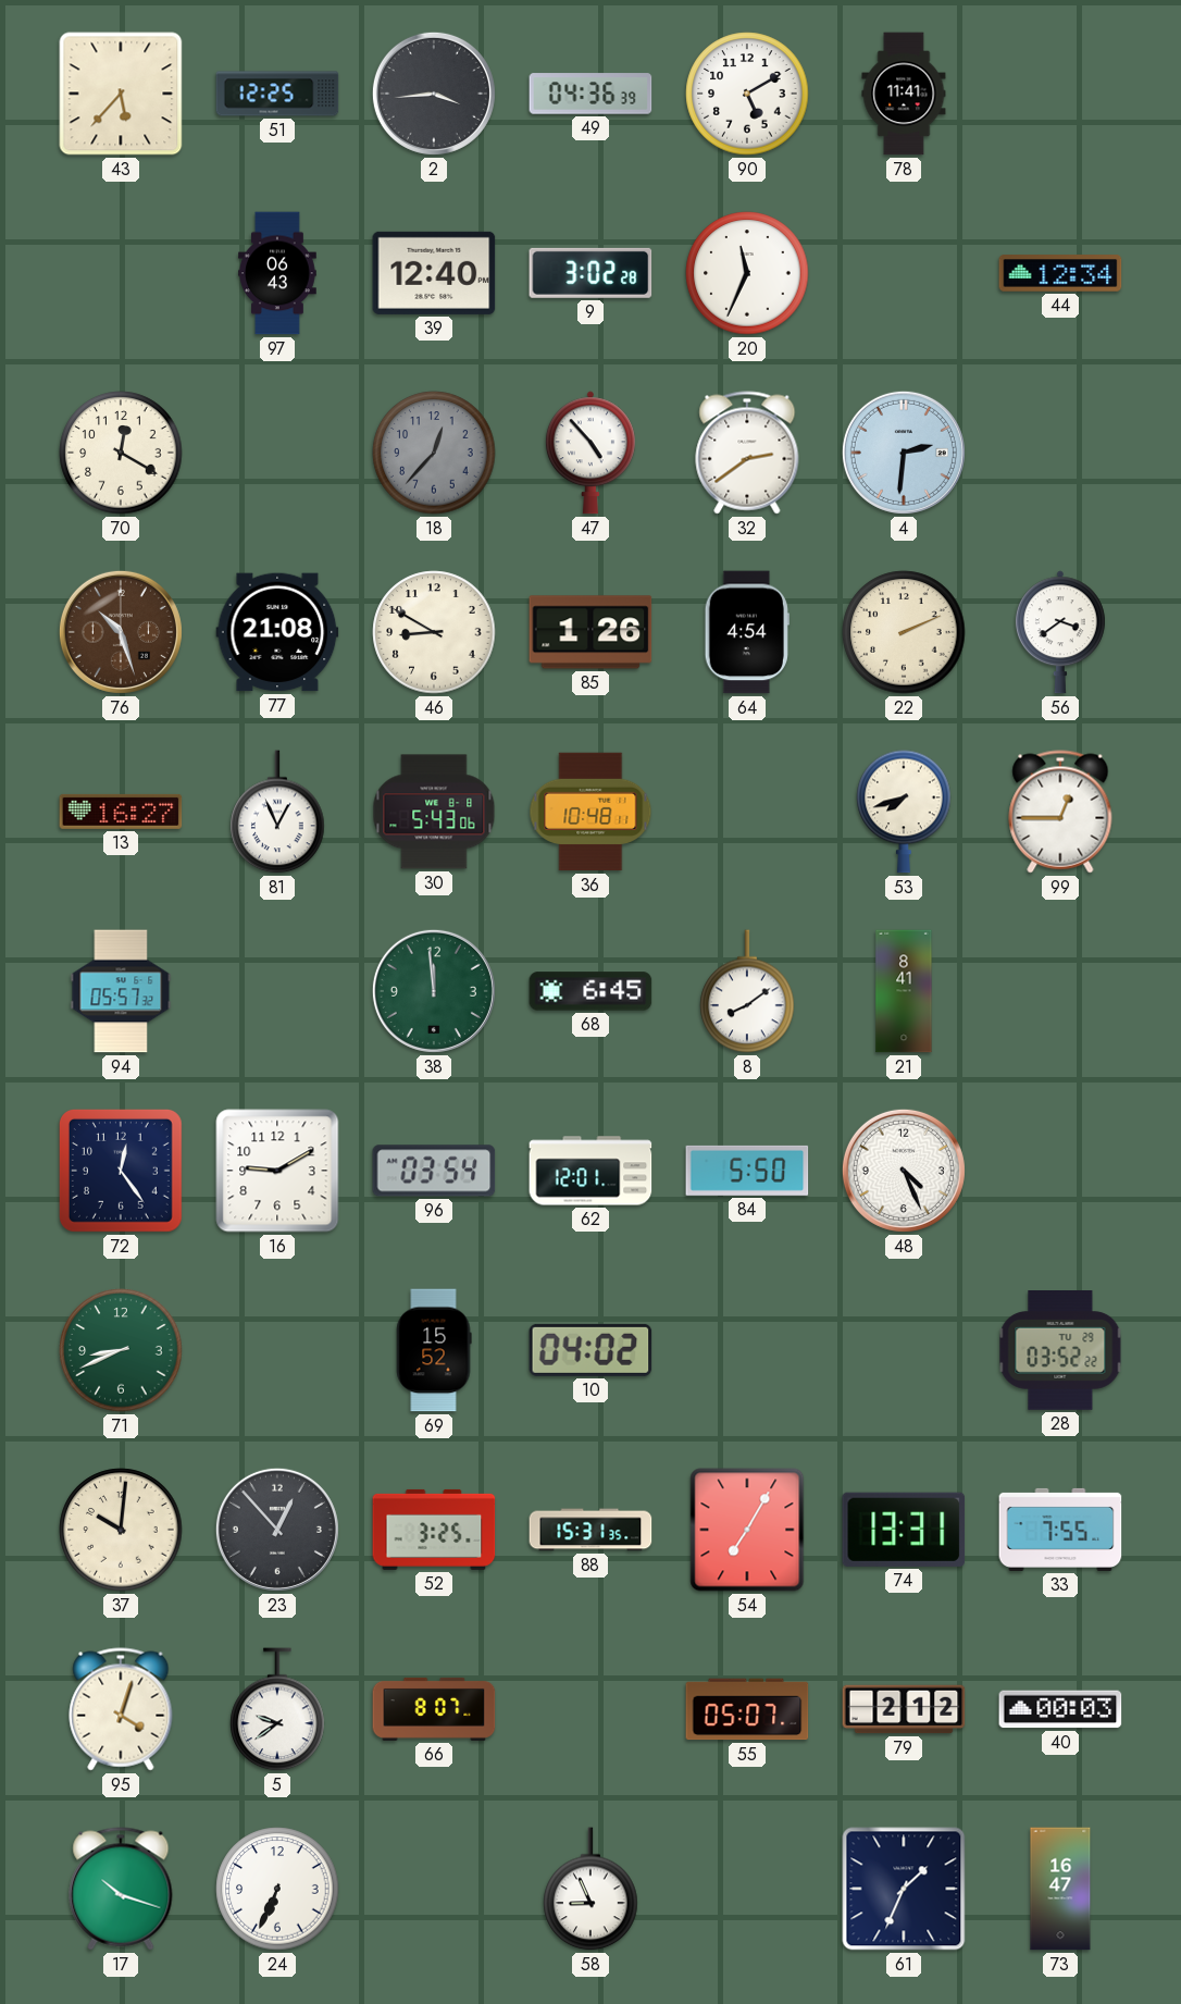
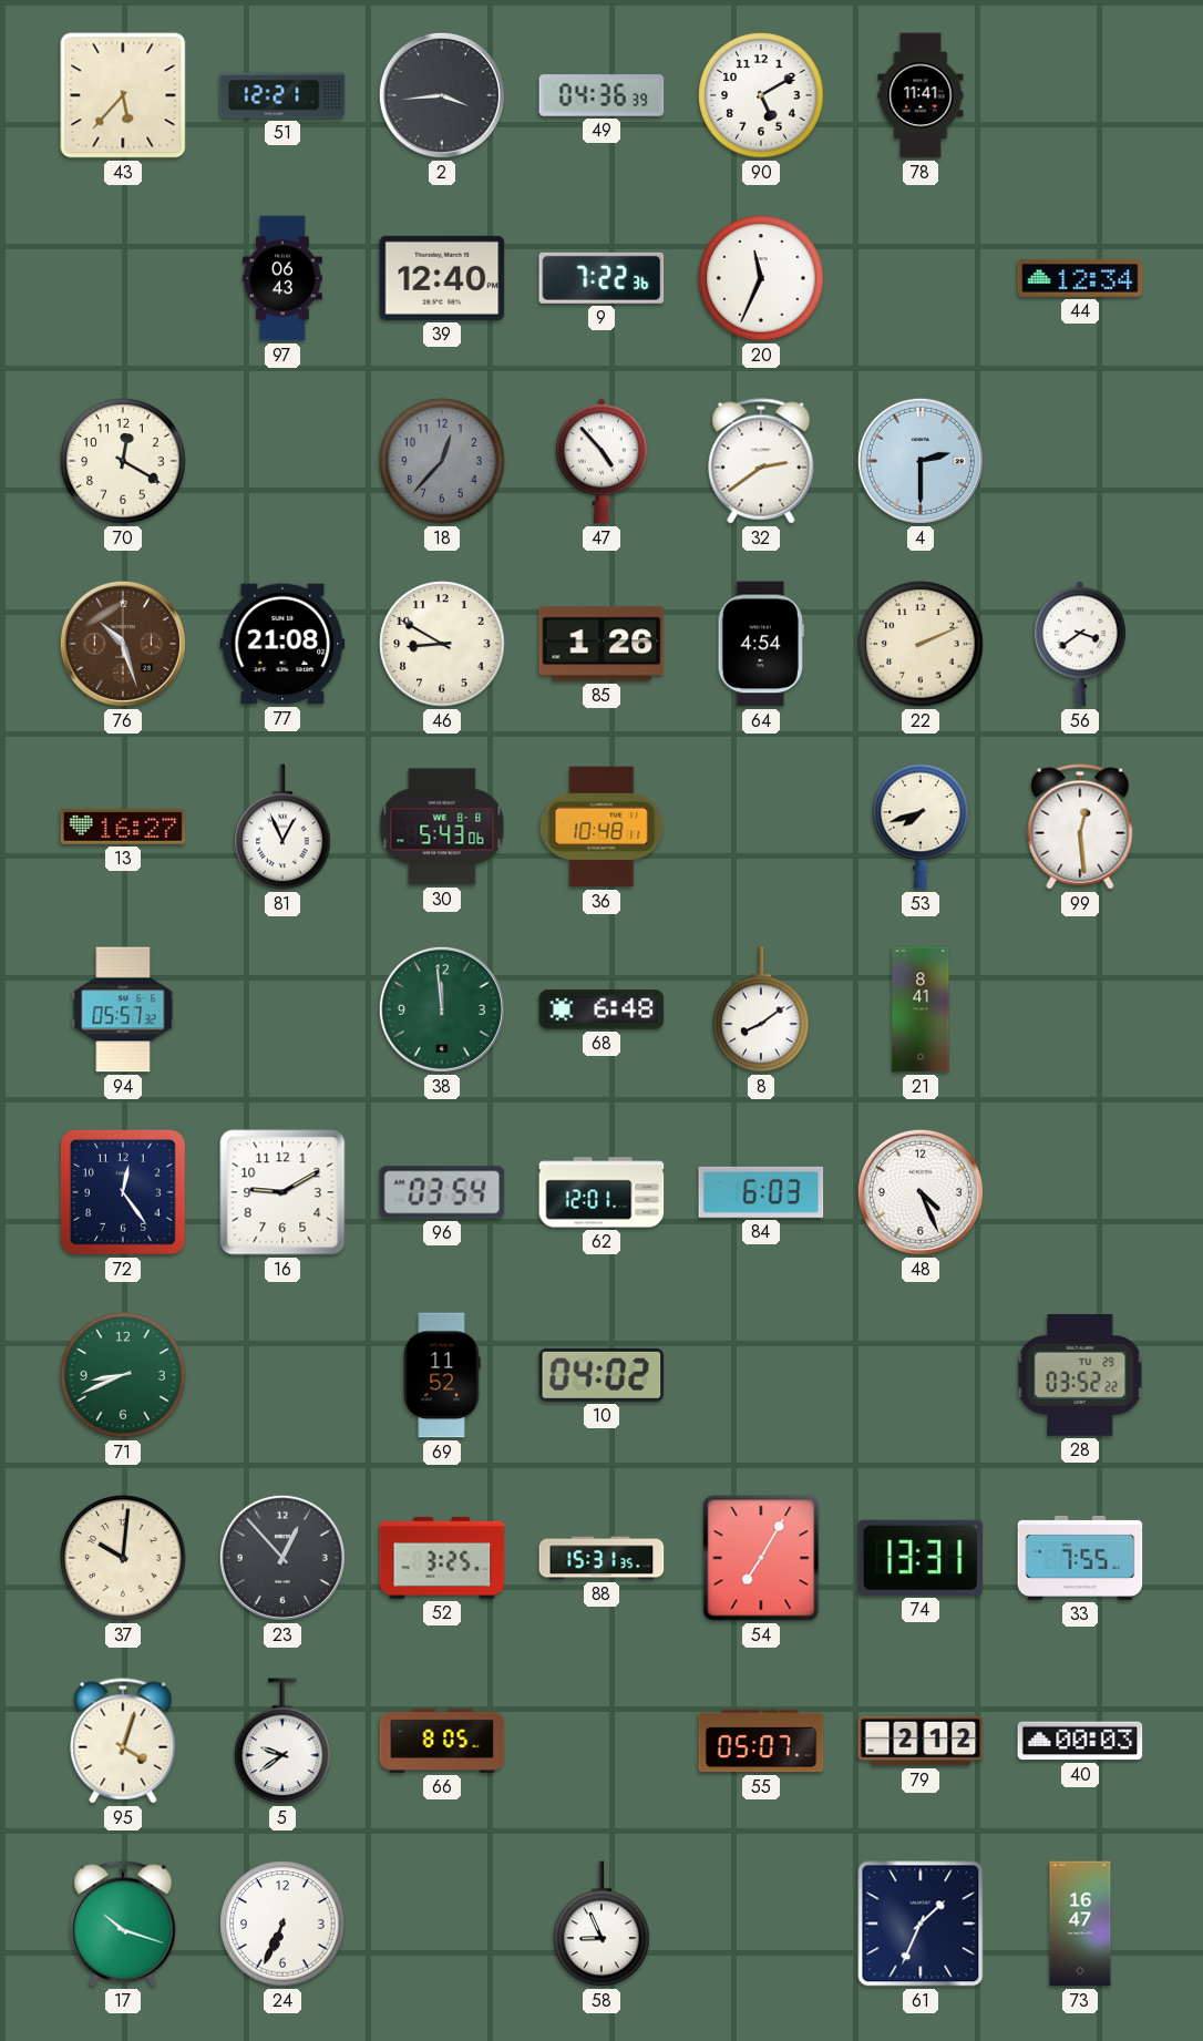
51: 12:25 -> 12:21 (282, 95)
9: 3:02 -> 7:22 (601, 278)
4: 2:31 -> 2:30 (921, 461)
99: 12:45 -> 12:29 (1080, 827)
68: 6:45 -> 6:48 (601, 1009)
84: 5:50 -> 6:03 (761, 1192)
69: 15:52 -> 11:52 (442, 1375)
66: 8:07 -> 8:05 (442, 1741)
